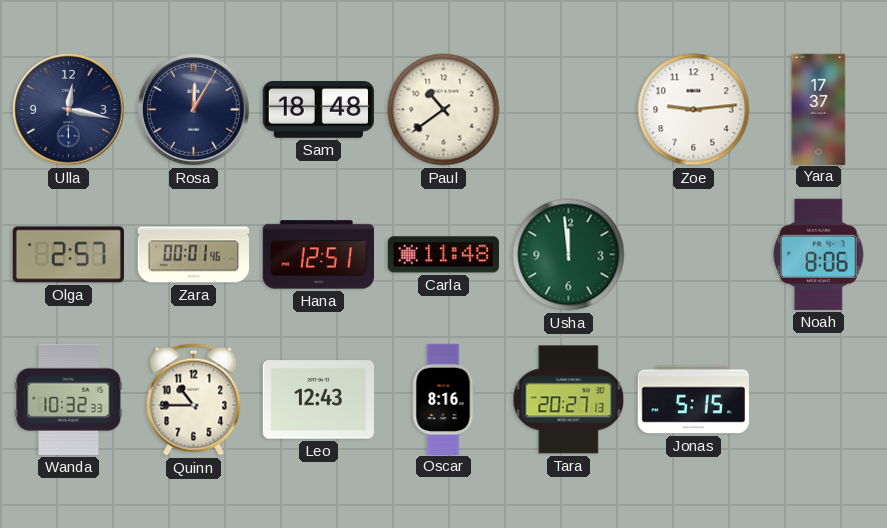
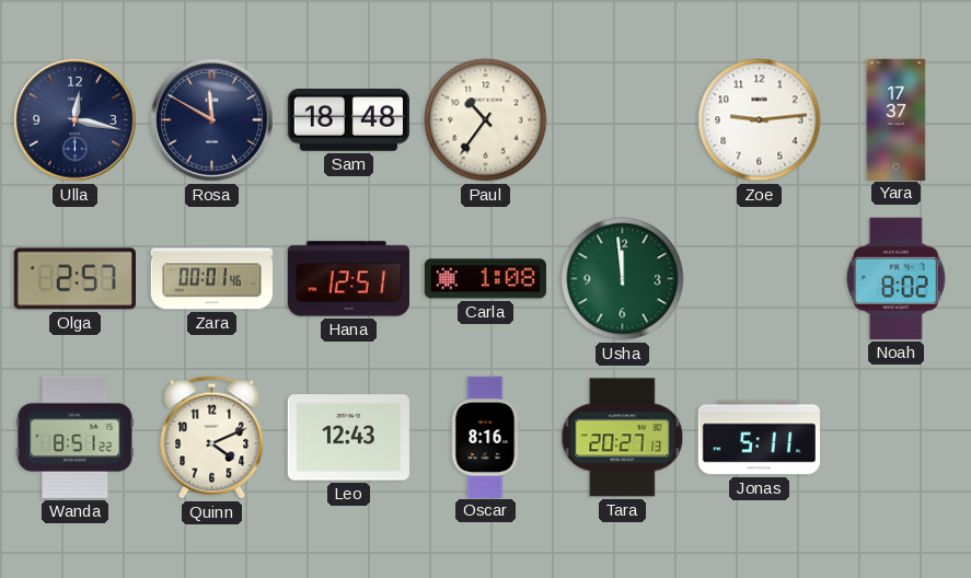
Rosa: 12:05 -> 11:50 (212, 120)
Paul: 10:39 -> 10:36 (486, 120)
Carla: 11:48 -> 1:08 (485, 279)
Noah: 8:06 -> 8:02 (897, 278)
Wanda: 10:32 -> 8:51 (76, 437)
Quinn: 10:45 -> 4:11 (212, 438)
Jonas: 5:15 -> 5:11 (759, 438)
